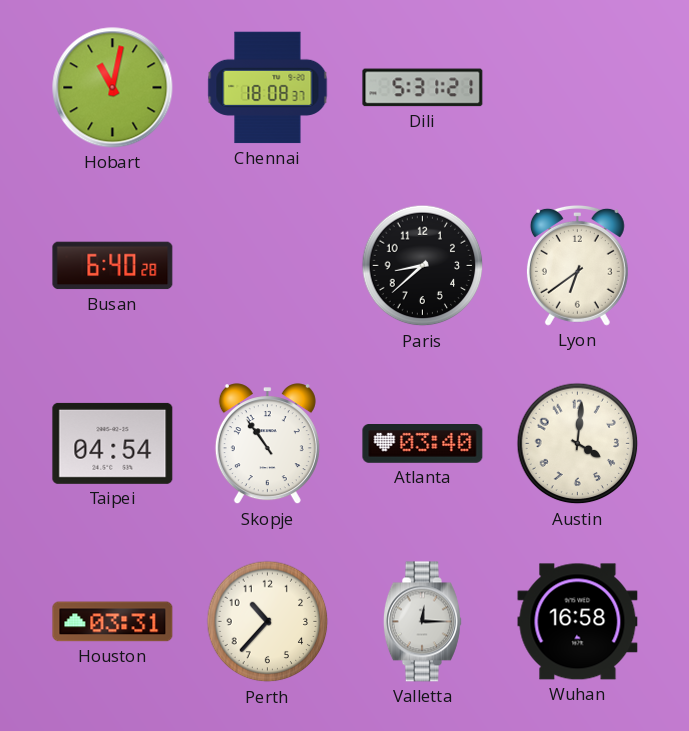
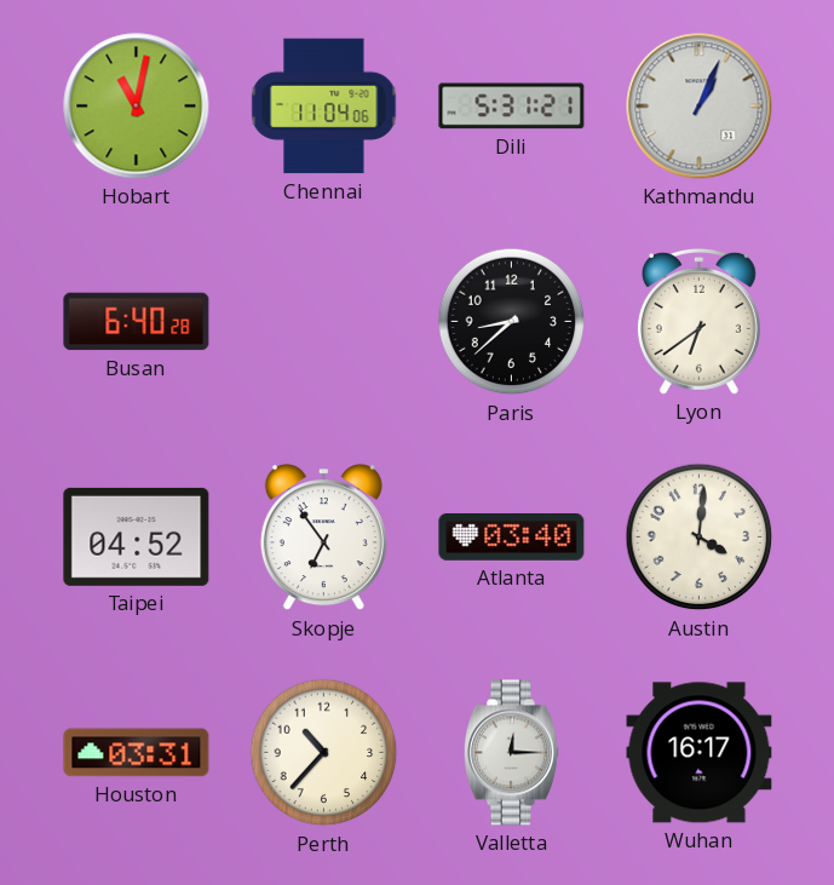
Chennai: 18:08 -> 11:04 (324, 107)
Kathmandu: none -> 1:04 (700, 107)
Taipei: 04:54 -> 04:52 (137, 536)
Skopje: 10:54 -> 6:54 (323, 538)
Wuhan: 16:58 -> 16:17 (700, 753)
